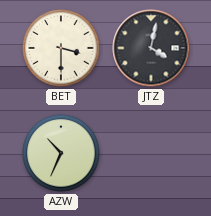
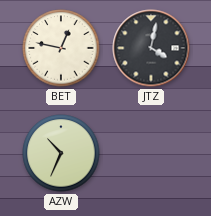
BET: 3:30 -> 12:47 (61, 48)
